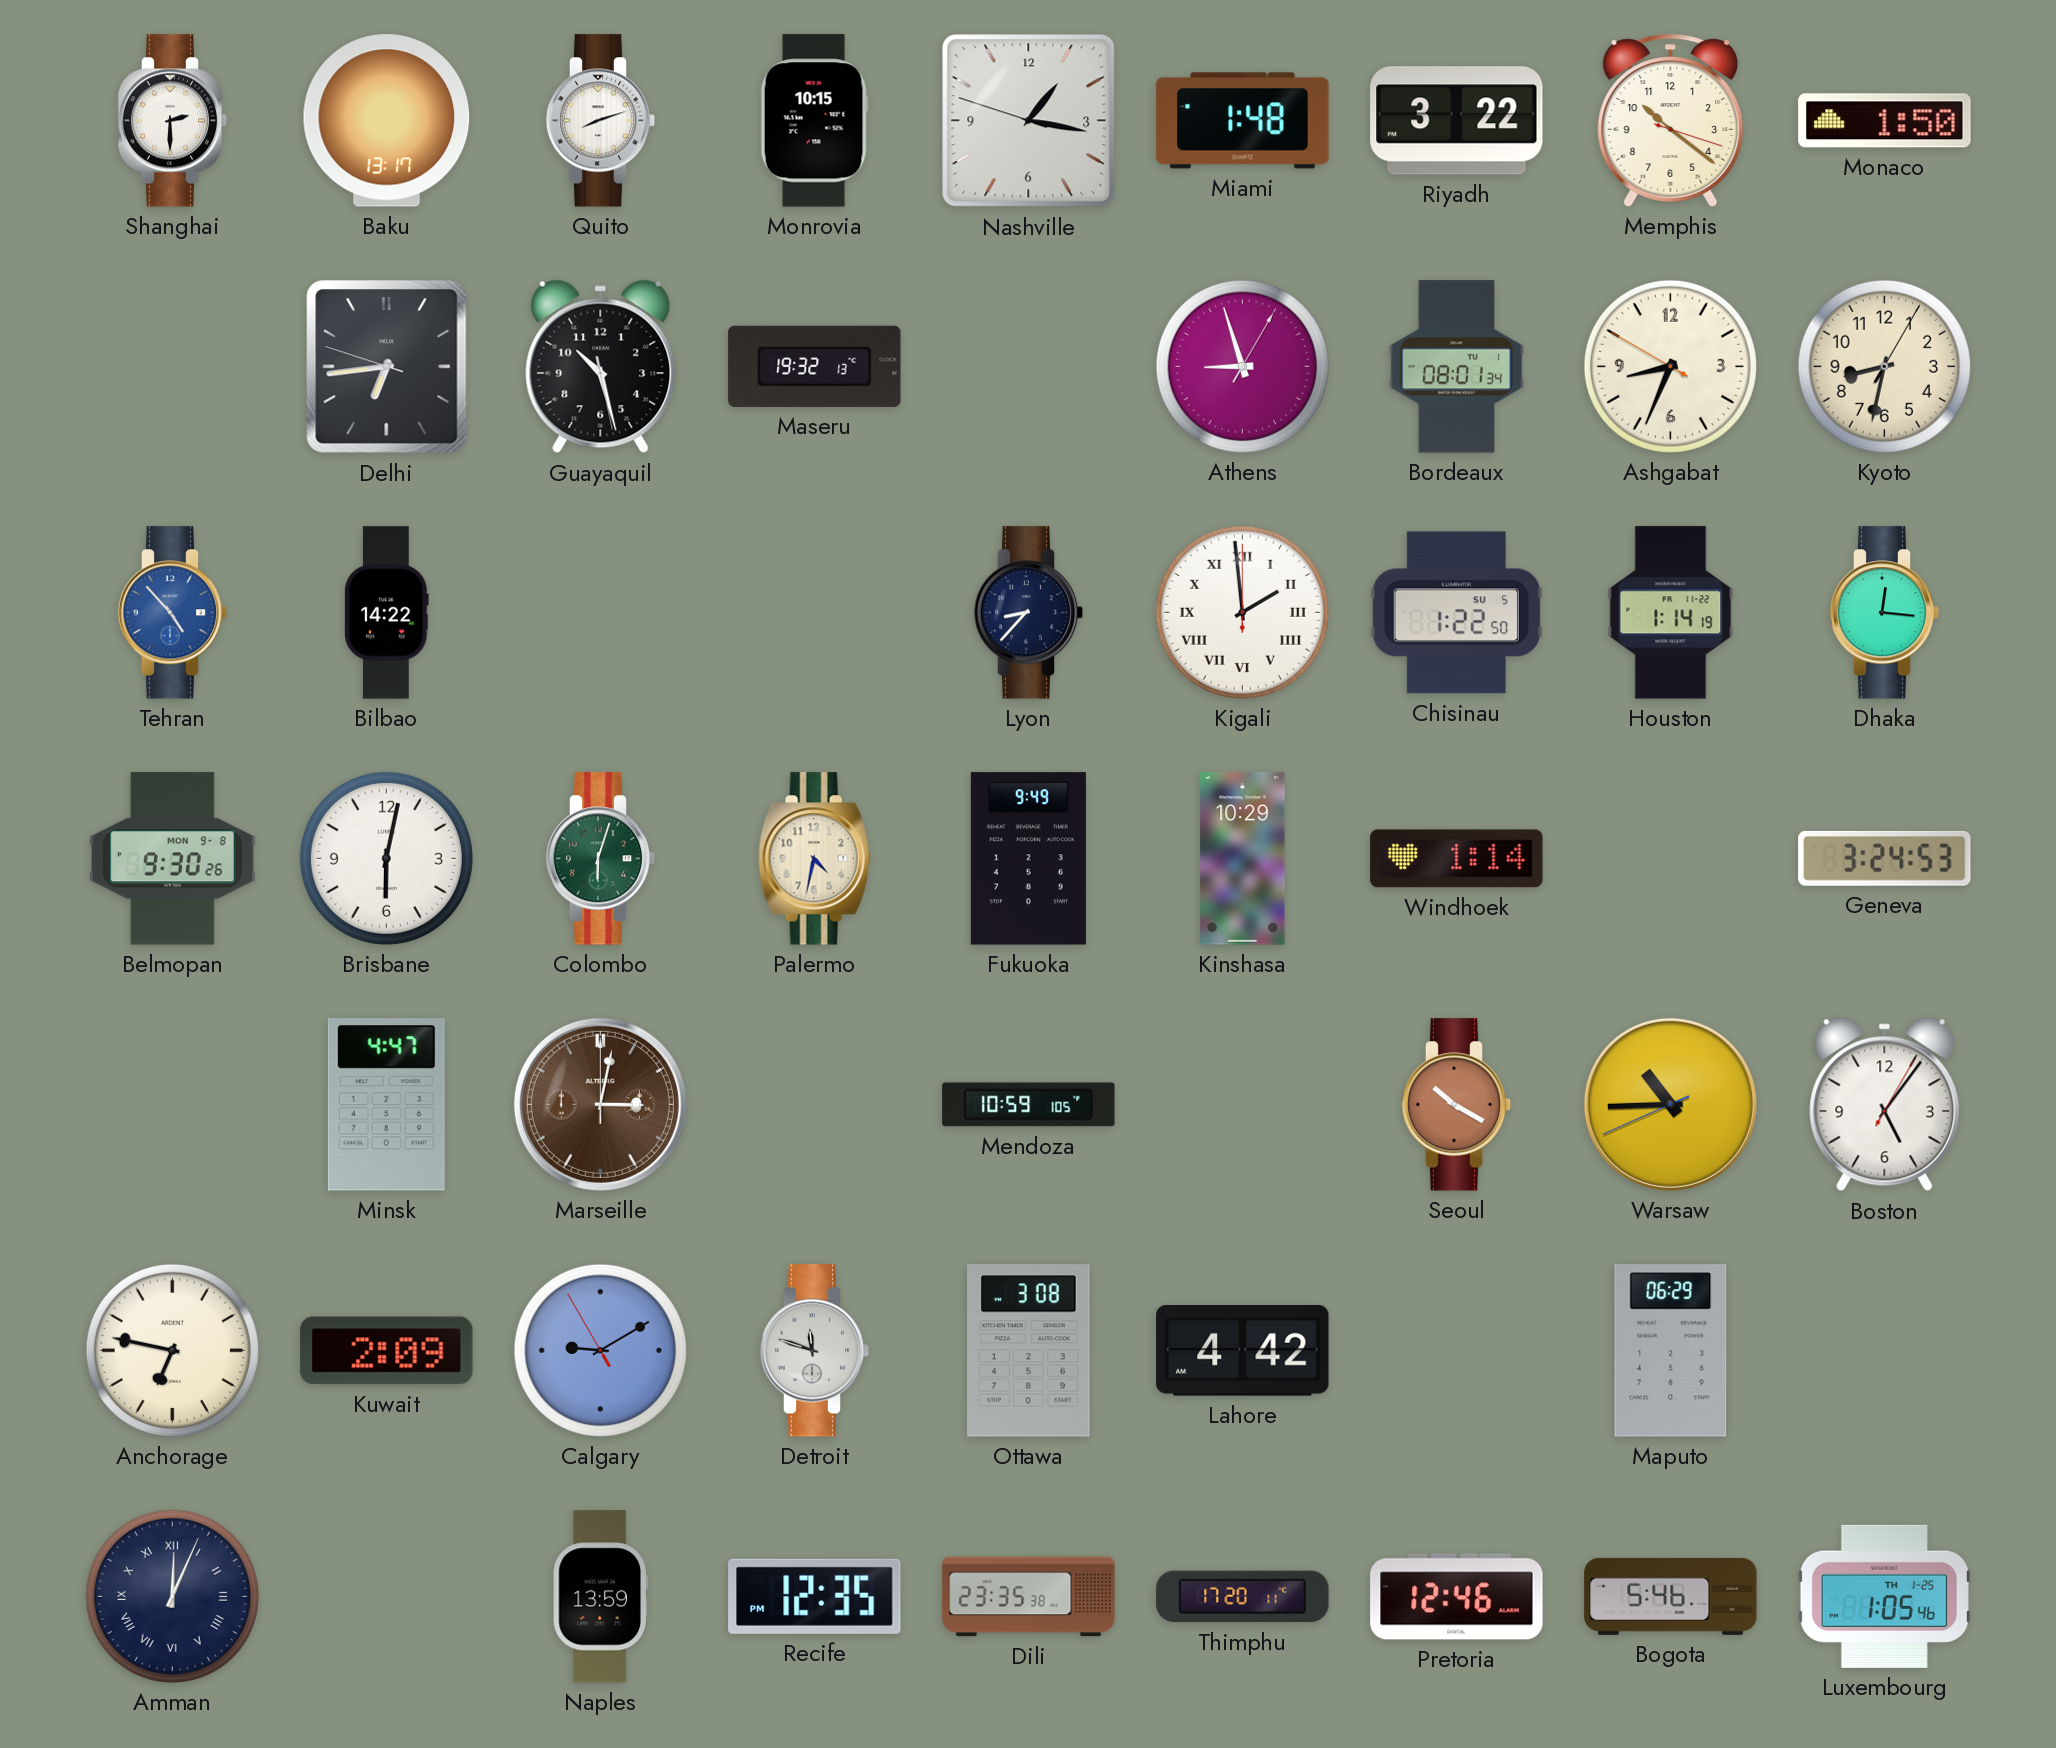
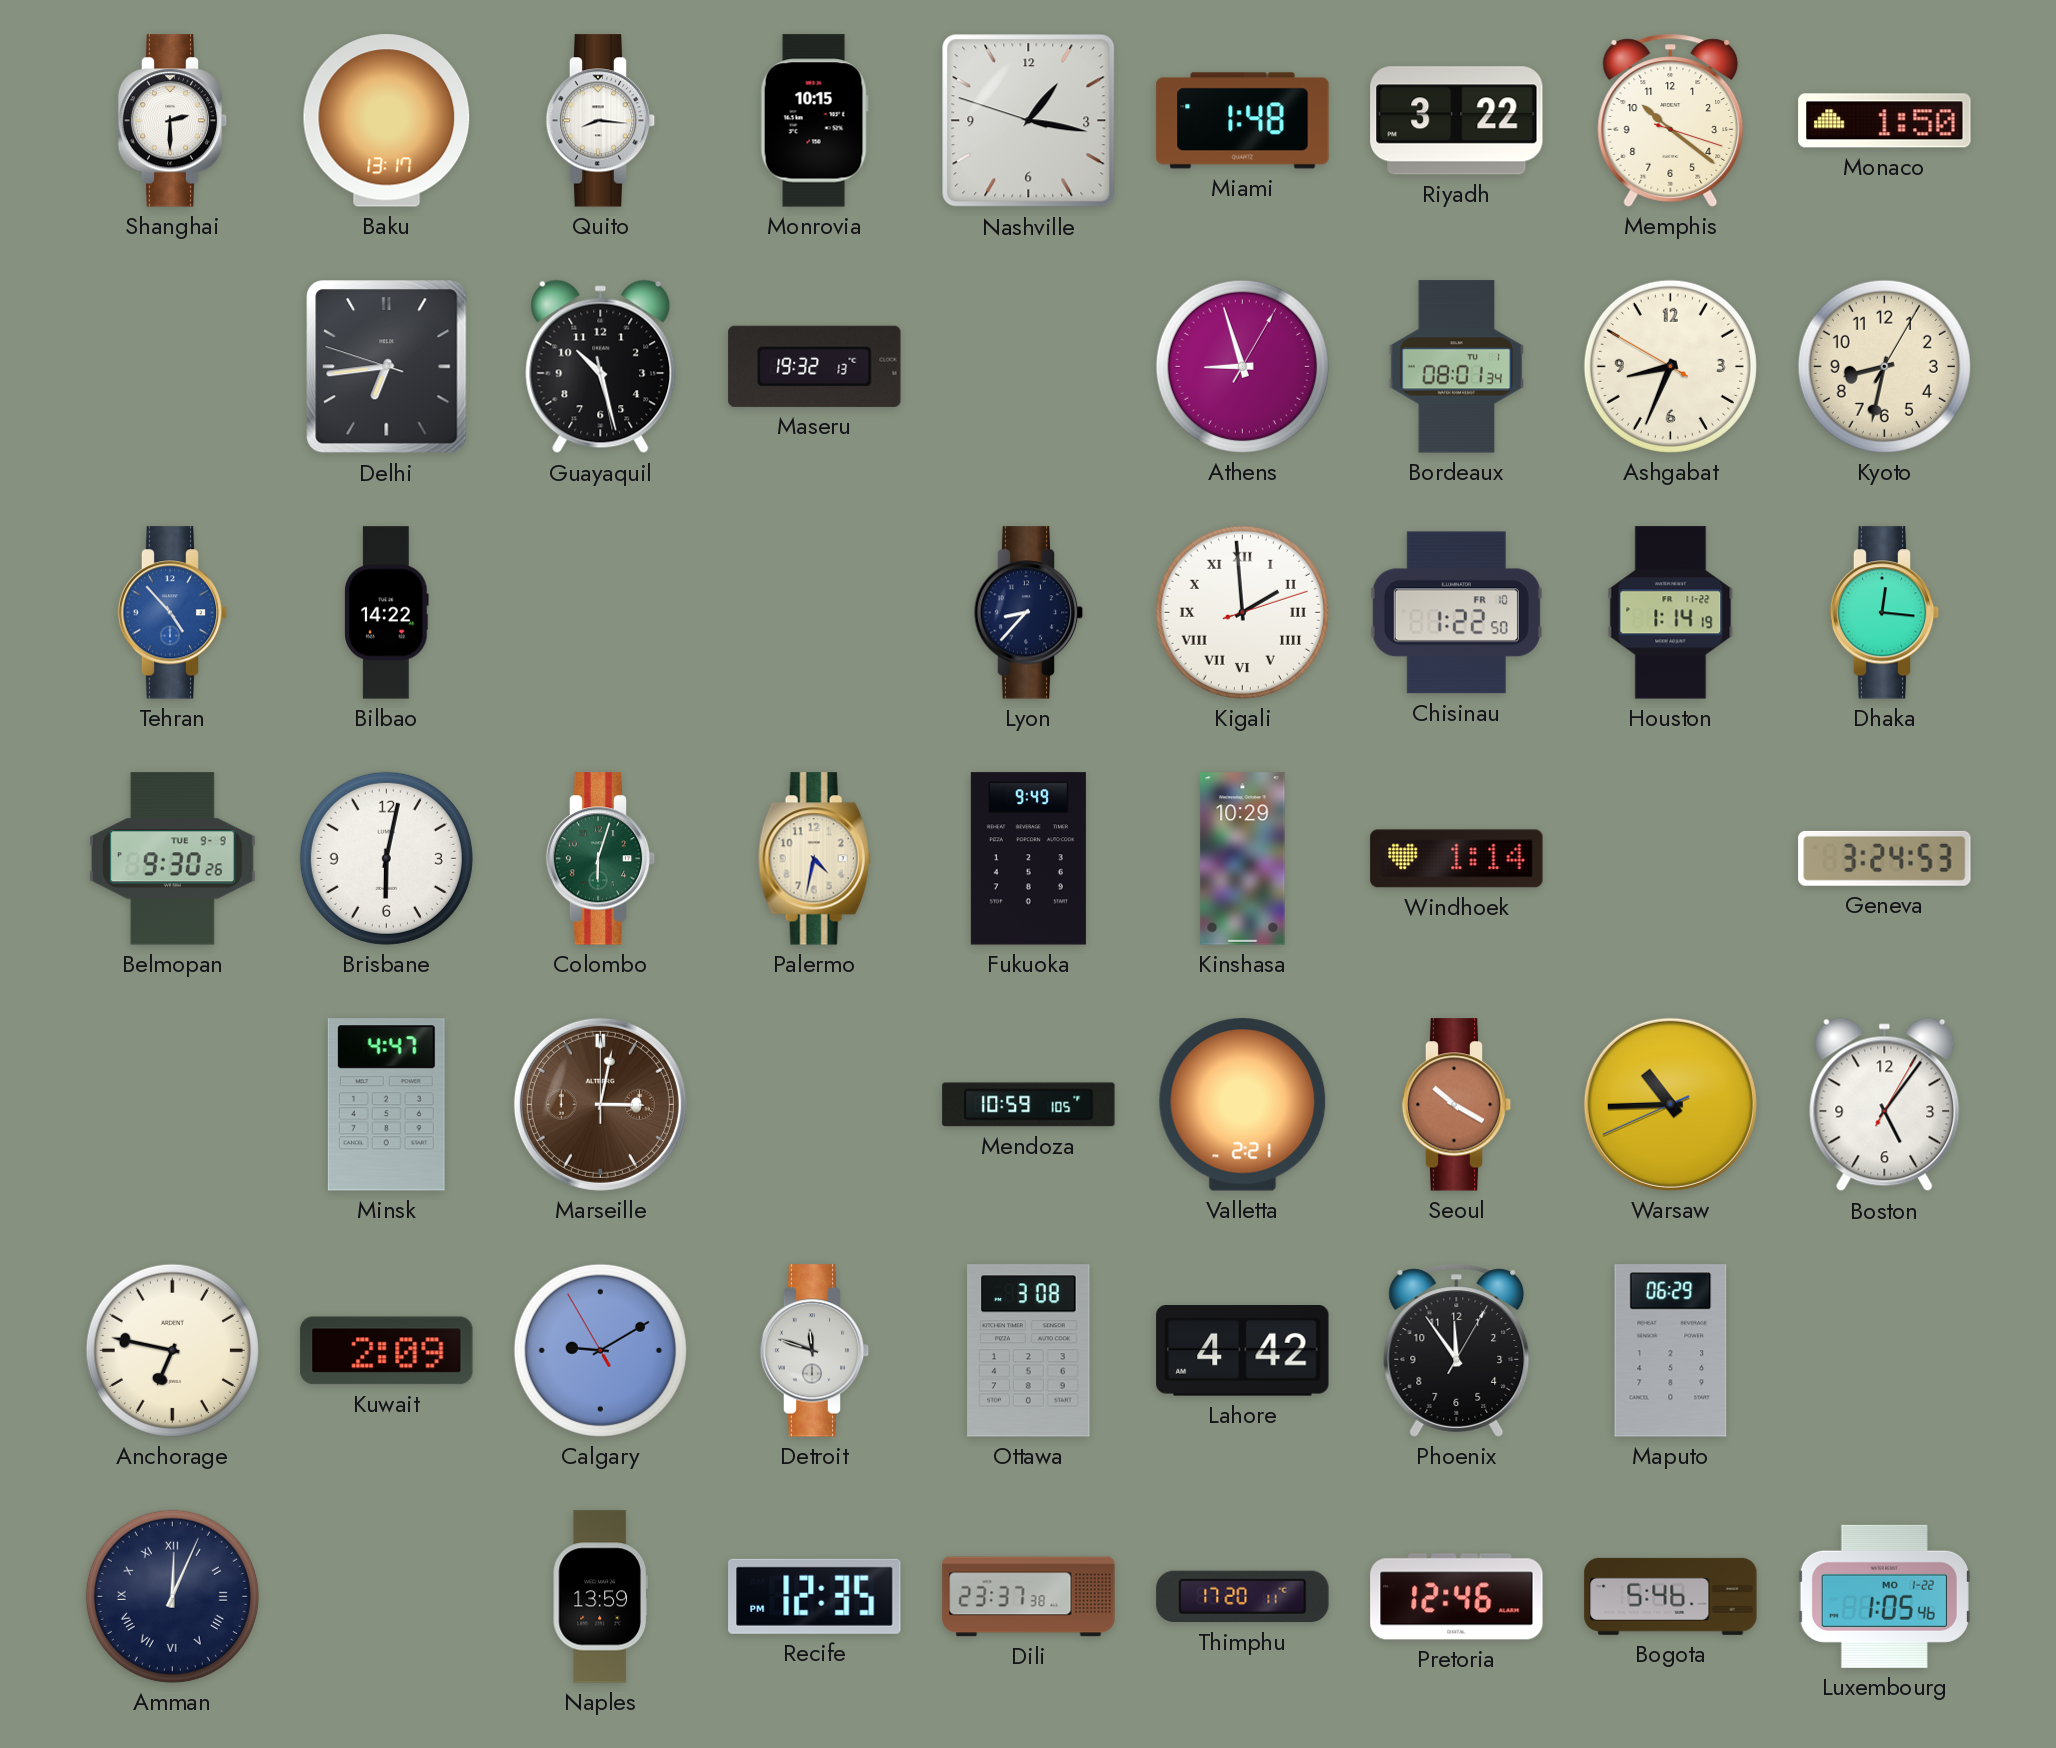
Quito: 8:12 -> 8:16 (601, 121)
Kigali: 1:59:00 -> 1:59:12 (1242, 612)
Chisinau date: SU 5 -> FR 10 (1456, 613)
Belmopan date: MON 9-8 -> TUE 9-9 (172, 859)
Valletta: none -> 2:21 (1243, 1105)
Phoenix: none -> 11:54 (1457, 1350)
Dili: 23:35 -> 23:37 (1029, 1597)
Luxembourg date: TH 1-25 -> MO 1-22 (1884, 1596)
